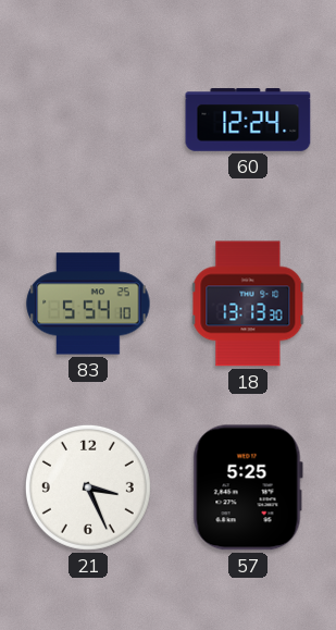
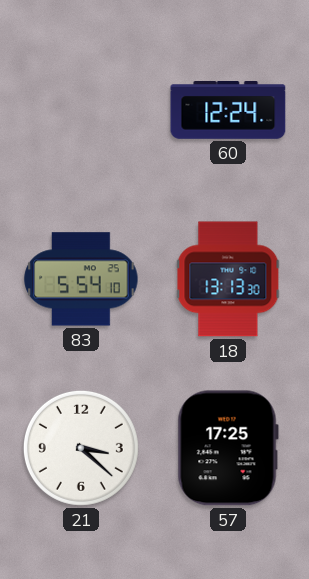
21: 3:26 -> 3:22 (81, 448)
57: 5:25 -> 17:25 (228, 448)
